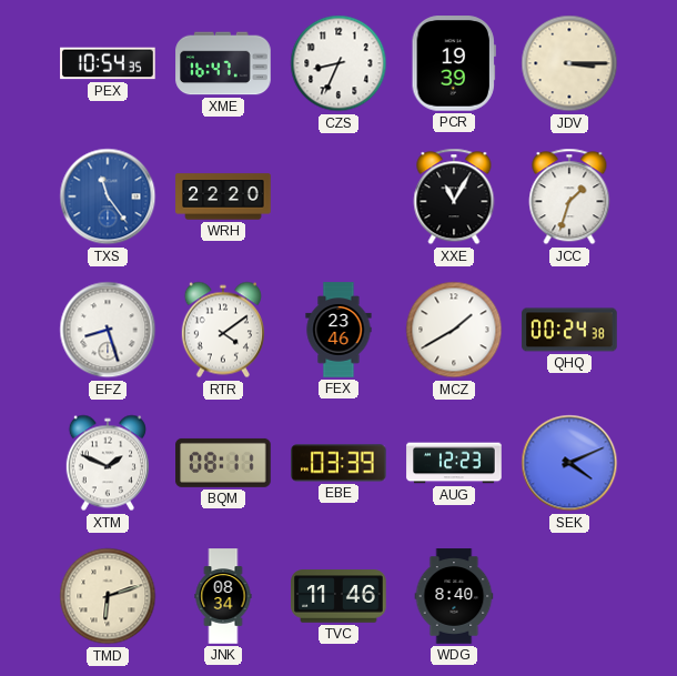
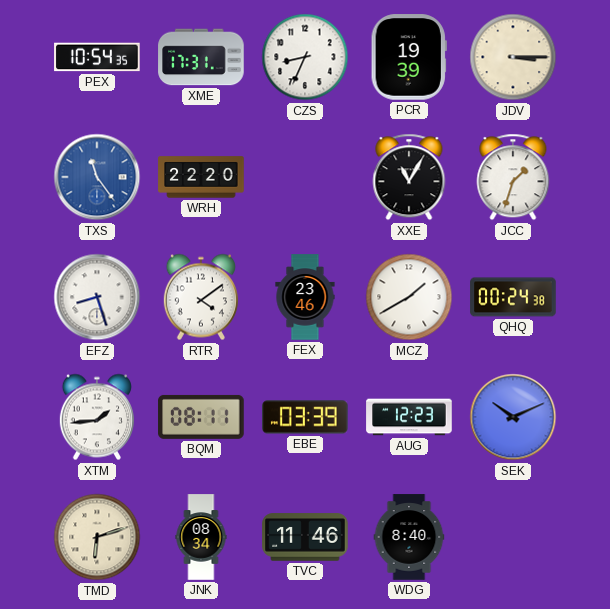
XME: 16:47 -> 17:31 (201, 57)
XTM: 1:49 -> 1:44 (97, 417)
SEK: 4:11 -> 10:11 (513, 417)
